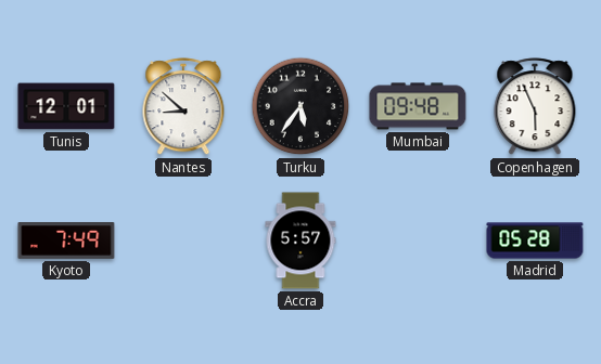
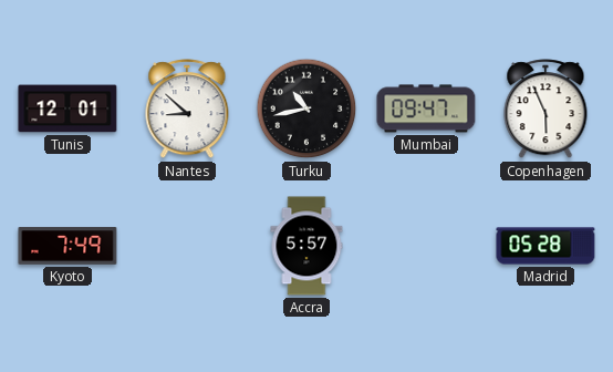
Turku: 5:36 -> 10:43 (306, 108)
Mumbai: 09:48 -> 09:47 (426, 108)
